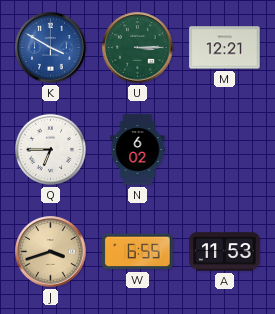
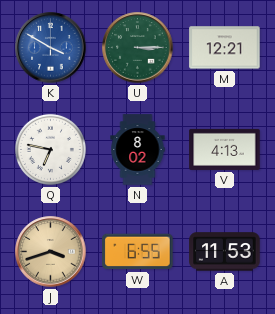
Q: 6:45 -> 6:47 (50, 149)
N: 6:02 -> 8:02 (138, 150)
V: none -> 4:13 (225, 149)
